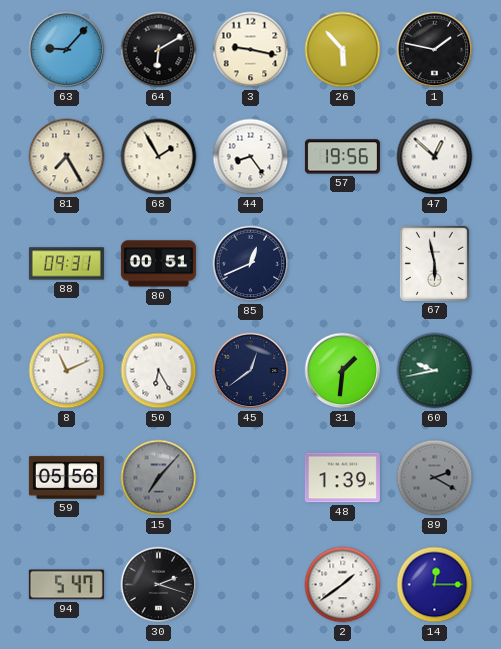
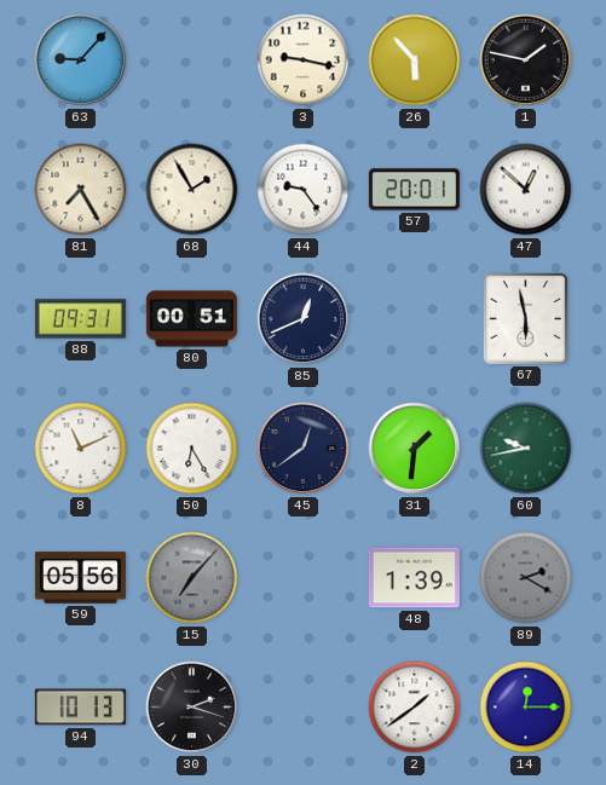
64: 6:10 -> none (159, 50)
44: 8:24 -> 9:24 (304, 190)
57: 19:56 -> 20:01 (414, 190)
94: 5:47 -> 10:13 (80, 708)
